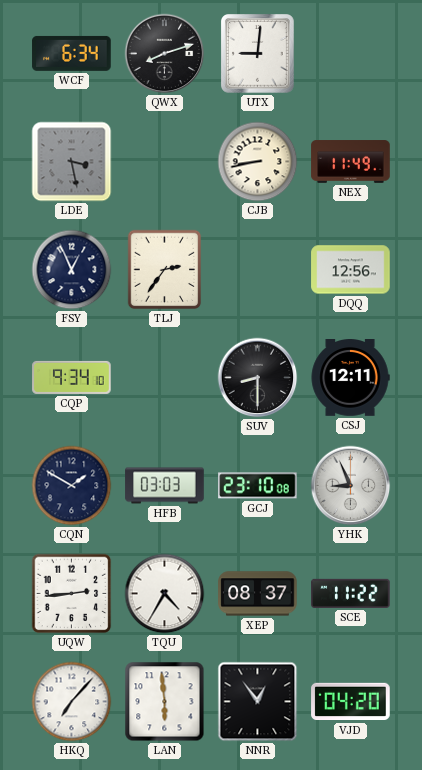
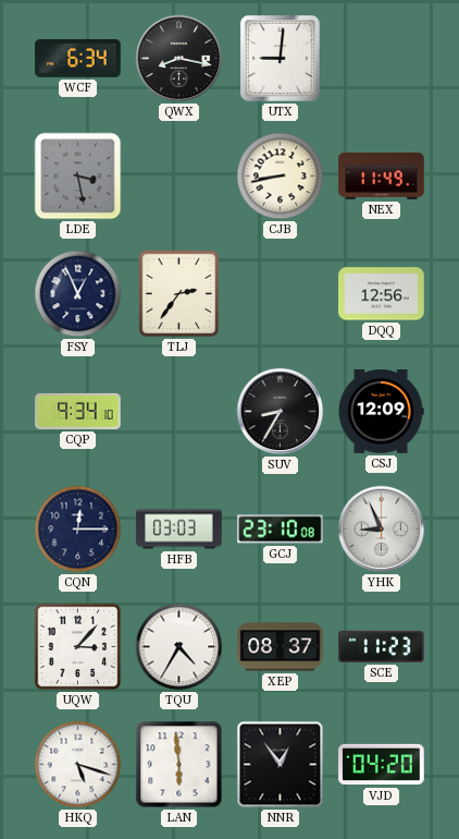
QWX: 8:12 -> 8:17 (179, 59)
SUV: 8:30 -> 8:35 (281, 412)
CSJ: 12:11 -> 12:09 (381, 412)
CQN: 1:50 -> 12:15 (78, 530)
UQW: 2:44 -> 3:07 (78, 647)
SCE: 11:22 -> 11:23 (382, 646)
HKQ: 7:07 -> 5:18 (78, 765)
